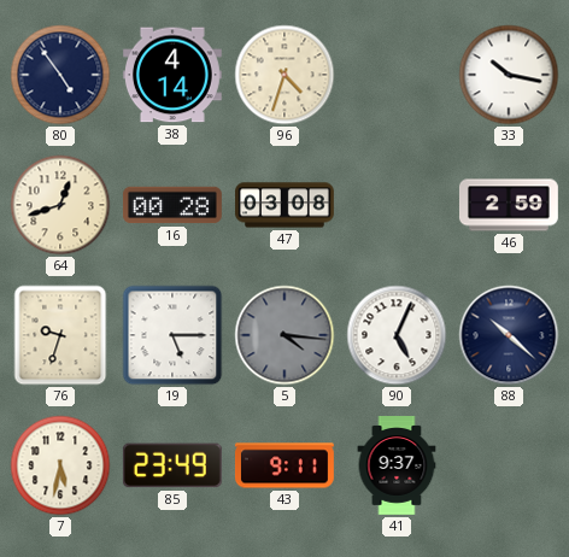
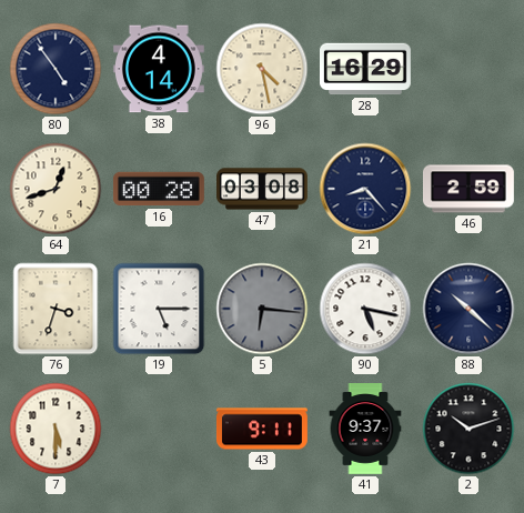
96: 4:33 -> 4:28 (262, 69)
28: none -> 16:29 (366, 69)
33: 10:17 -> none (509, 75)
21: none -> 8:23 (365, 189)
76: 9:33 -> 3:33 (56, 309)
5: 4:16 -> 6:16 (262, 309)
90: 5:04 -> 5:17 (365, 309)
7: 5:32 -> 5:30 (56, 429)
85: 23:49 -> none (172, 465)
2: none -> 10:12 (468, 429)
